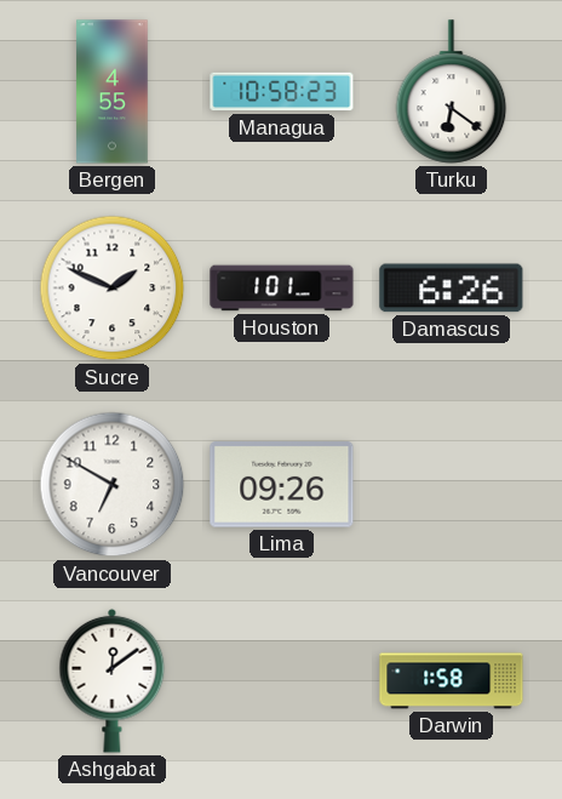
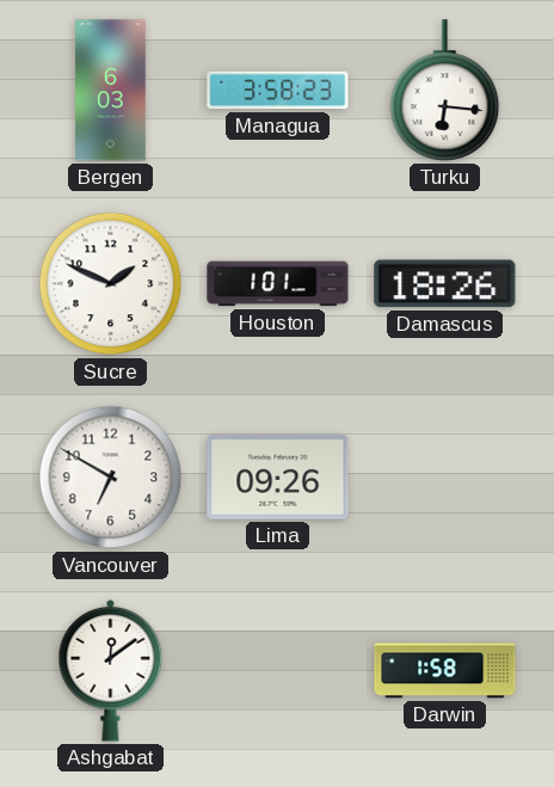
Bergen: 4:55 -> 6:03 (111, 91)
Managua: 10:58 -> 3:58 (278, 91)
Turku: 6:21 -> 6:16 (445, 91)
Damascus: 6:26 -> 18:26 (445, 284)
